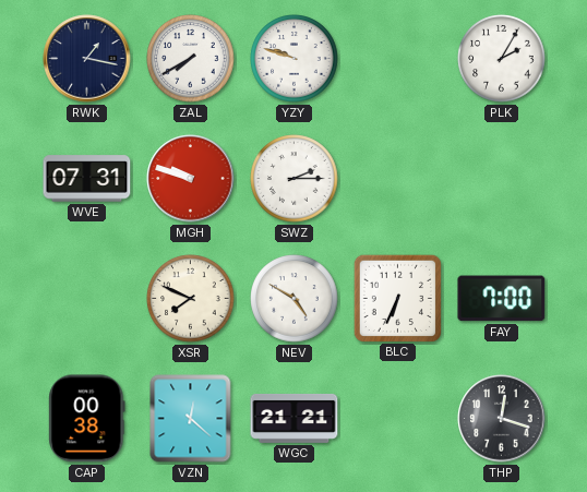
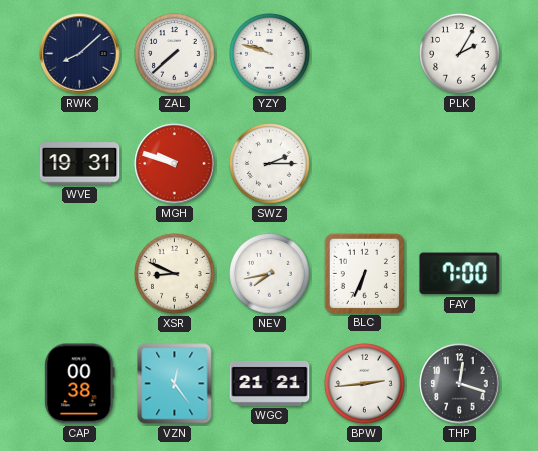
RWK: 1:17 -> 8:08 (80, 54)
ZAL: 7:40 -> 7:38 (175, 54)
WVE: 07:31 -> 19:31 (80, 164)
XSR: 7:49 -> 8:49 (175, 274)
NEV: 4:50 -> 7:43 (270, 274)
VZN: 12:22 -> 12:24 (175, 384)
BPW: none -> 2:44 (365, 384)
